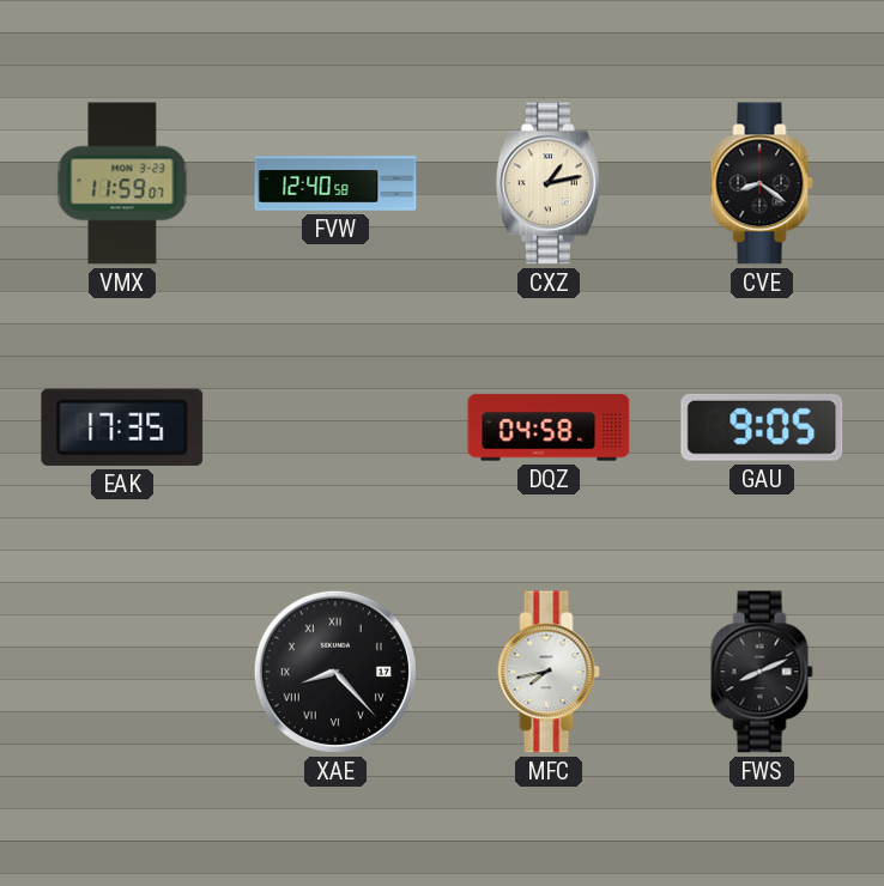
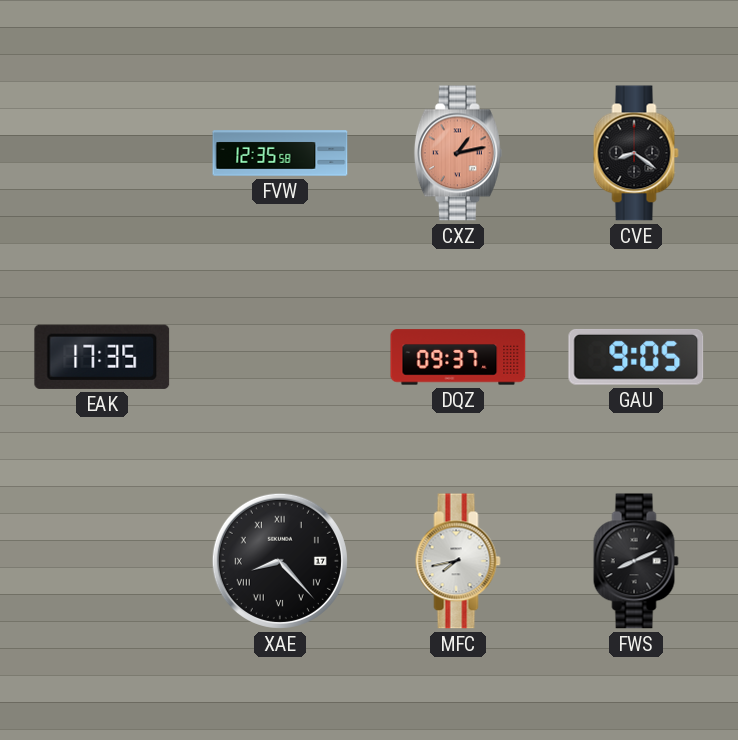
VMX: 11:59 -> none (122, 183)
FVW: 12:40 -> 12:35 (280, 153)
CXZ dial: cream -> salmon (458, 153)
DQZ: 04:58 -> 09:37 (458, 357)
